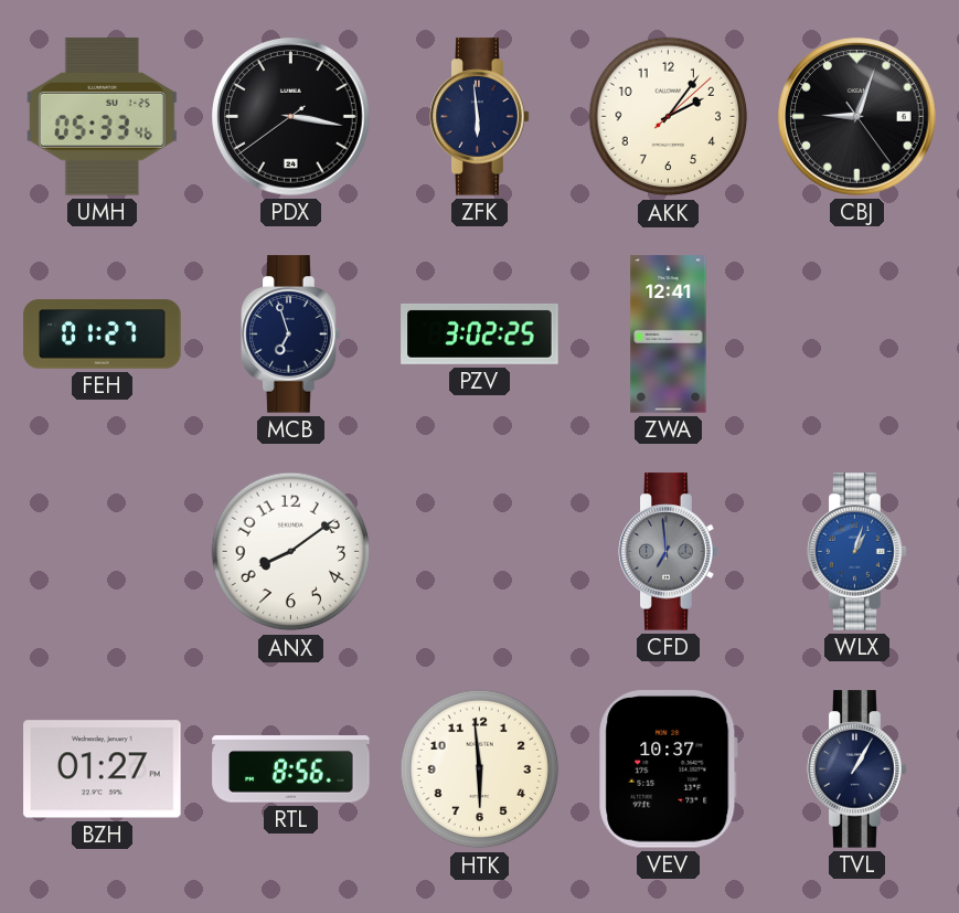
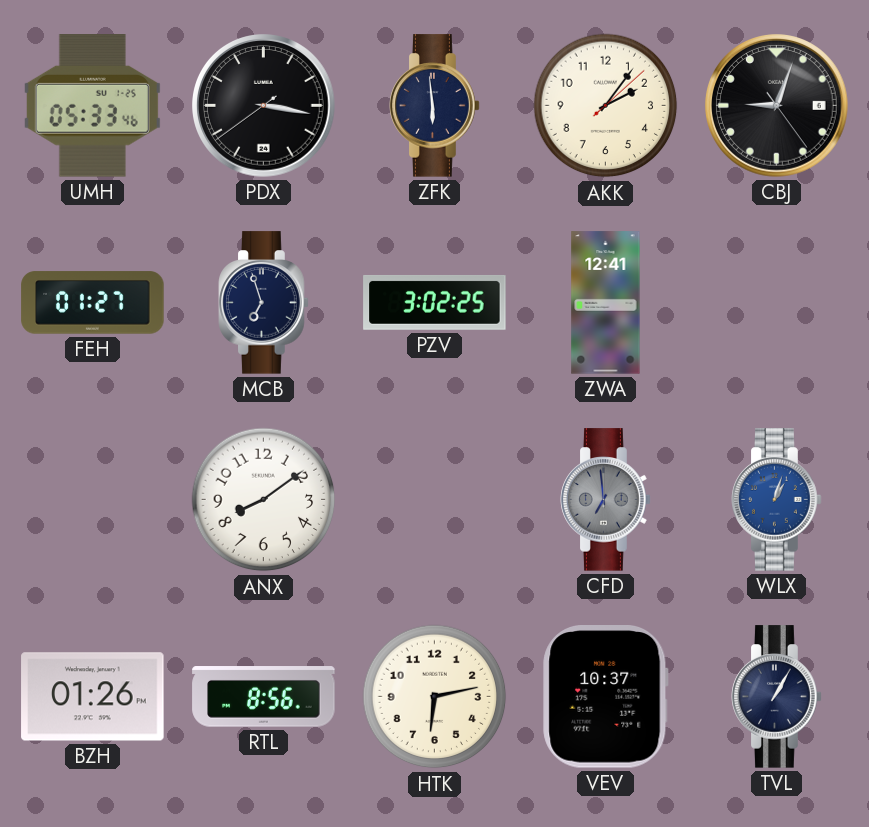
BZH: 01:27 -> 01:26 (93, 697)
HTK: 5:59 -> 6:13 (435, 697)
